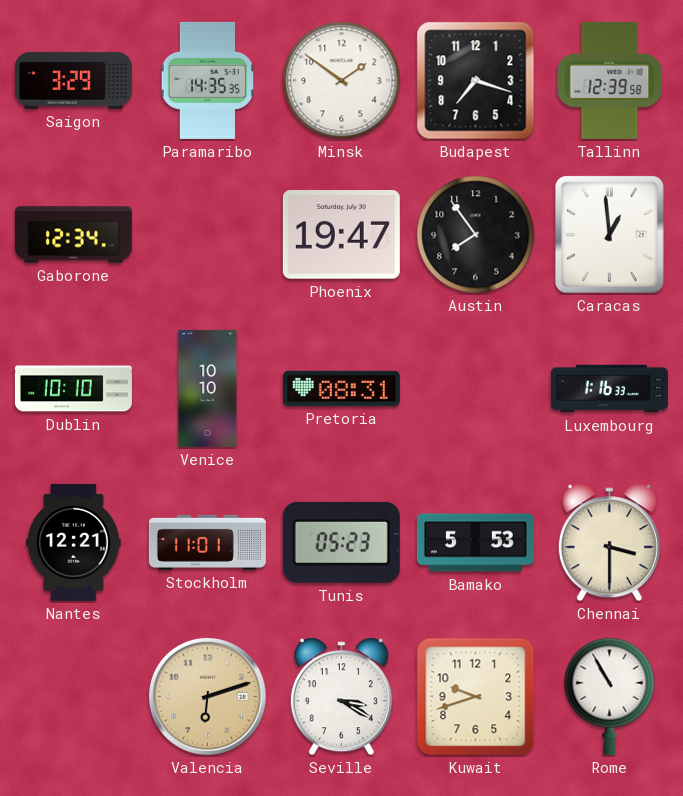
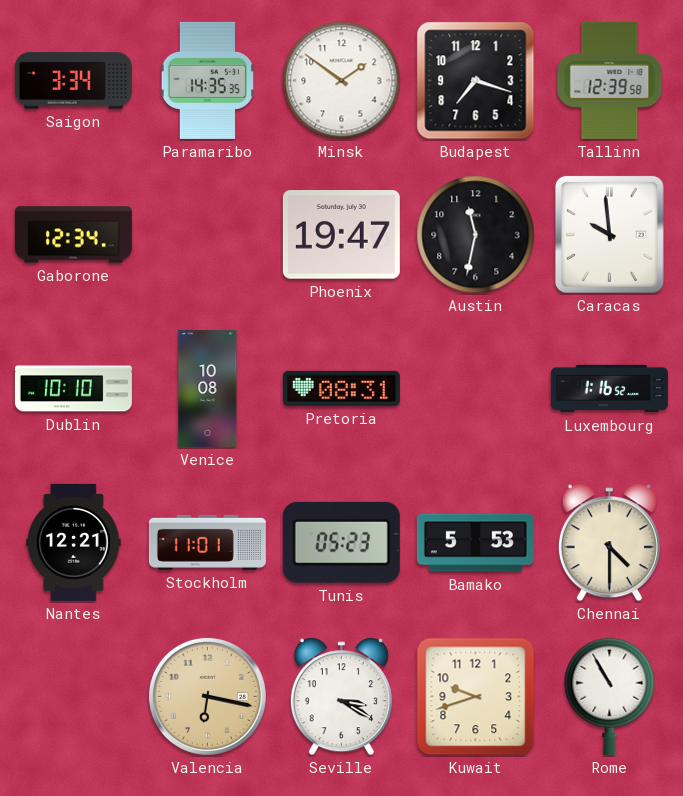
Saigon: 3:29 -> 3:34 (73, 81)
Austin: 7:54 -> 11:32 (476, 235)
Caracas: 12:59 -> 9:59 (609, 234)
Venice: 10:10 -> 10:08 (208, 388)
Luxembourg: 1:16:33 -> 1:16:52 (609, 389)
Chennai: 3:30 -> 4:30 (609, 543)
Valencia: 6:12 -> 6:17 (207, 696)
